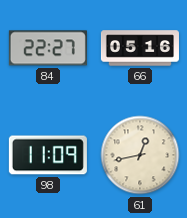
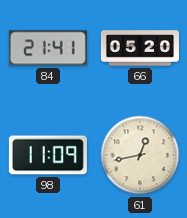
84: 22:27 -> 21:41 (48, 48)
66: 05:16 -> 05:20 (140, 48)
